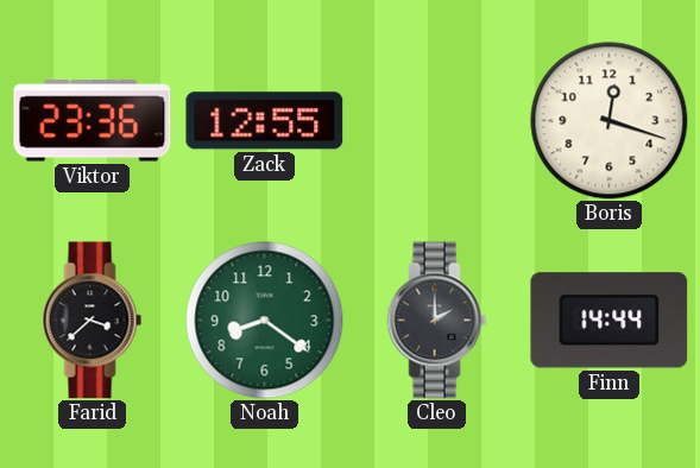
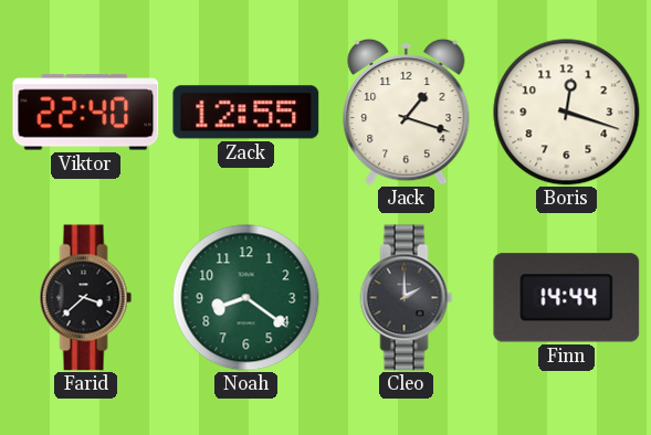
Viktor: 23:36 -> 22:40 (86, 113)
Jack: none -> 1:18 (407, 112)
